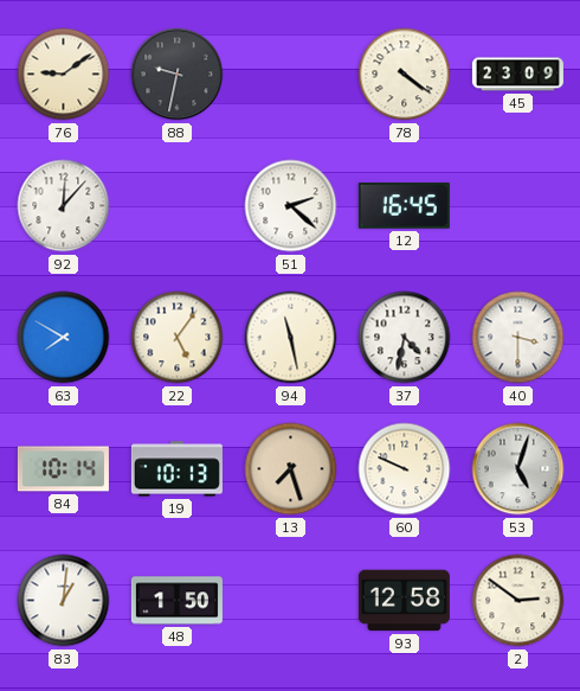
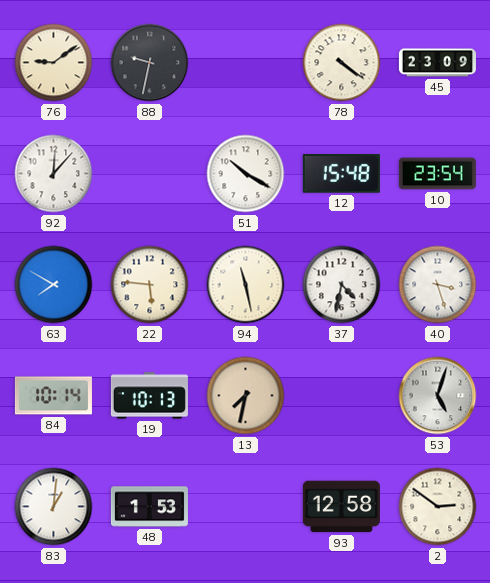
51: 2:22 -> 10:20 (246, 174)
12: 16:45 -> 15:48 (341, 174)
10: none -> 23:54 (437, 174)
22: 5:06 -> 5:46 (150, 285)
40: 3:30 -> 3:27 (438, 285)
13: 7:27 -> 7:32 (246, 396)
60: 9:49 -> none (405, 469)
48: 1:50 -> 1:53 (149, 507)
